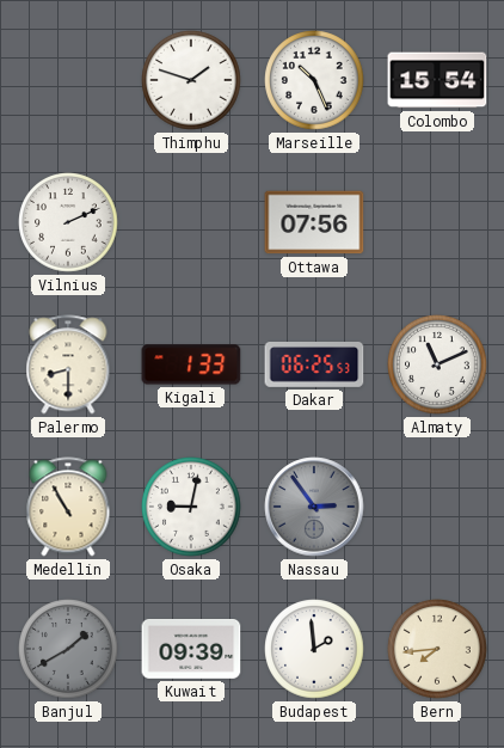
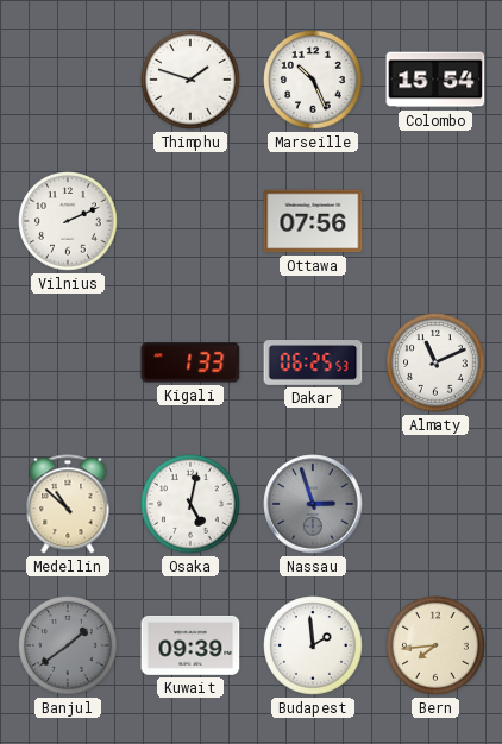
Palermo: 8:30 -> none (68, 364)
Medellin: 10:55 -> 10:52 (68, 504)
Osaka: 9:02 -> 5:02 (190, 504)
Nassau: 2:54 -> 2:57 (313, 504)
Banjul: 1:40 -> 1:39 (68, 645)
